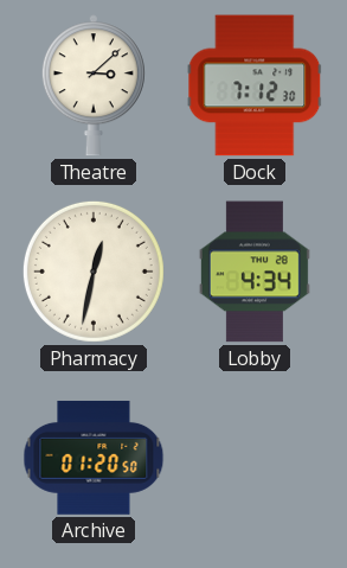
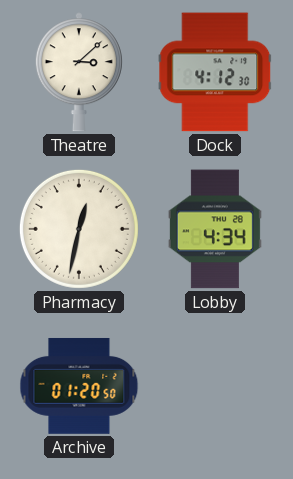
Dock: 7:12 -> 4:12 (215, 72)
